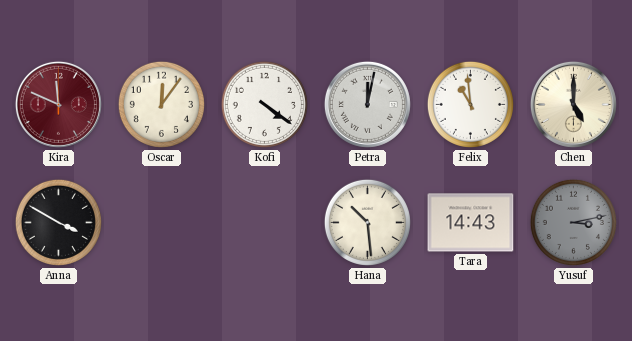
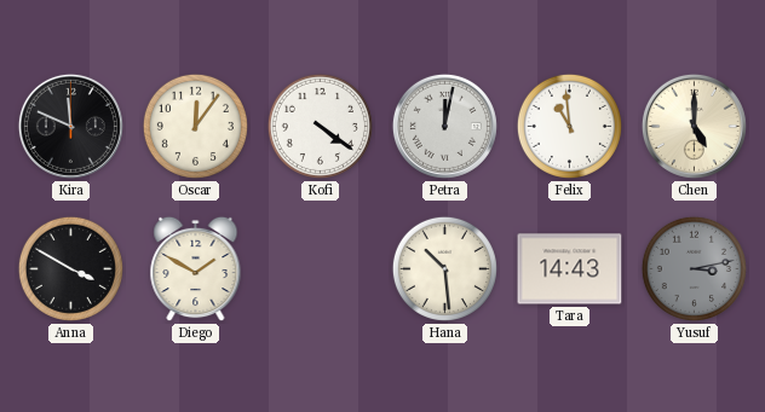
Kira dial: burgundy -> black (70, 126)
Diego: none -> 1:50 (196, 269)
